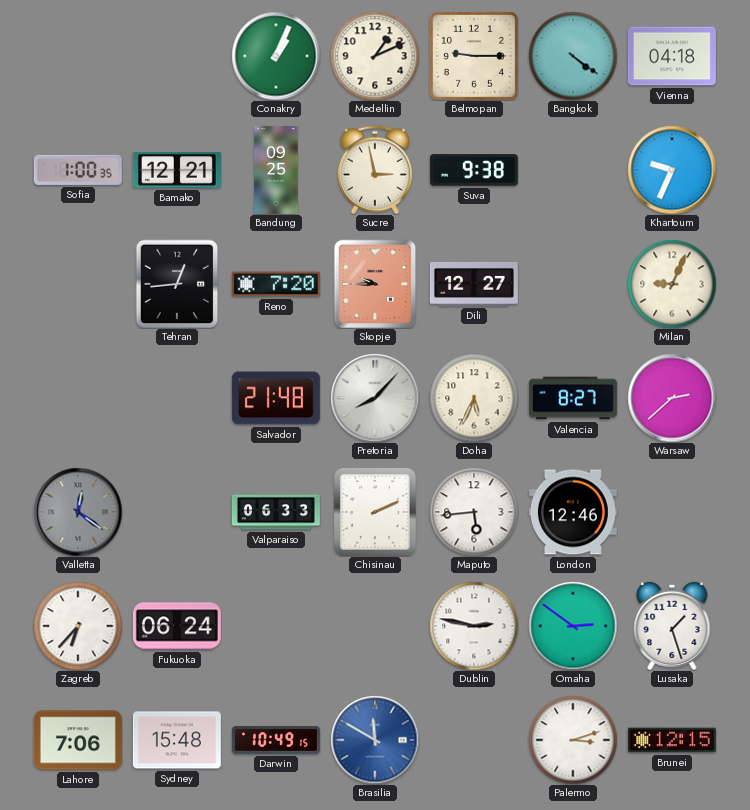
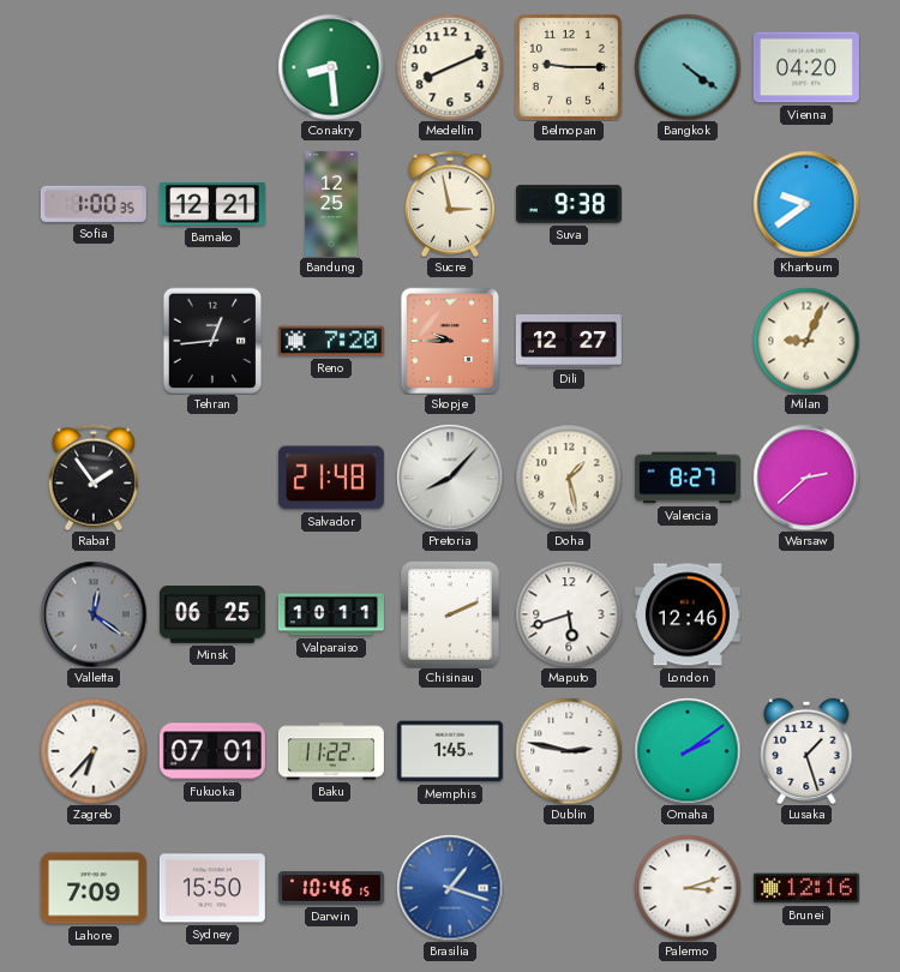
Conakry: 1:04 -> 8:29 (331, 67)
Medellin: 1:11 -> 8:11 (450, 67)
Vienna: 04:18 -> 04:20 (806, 67)
Bandung: 09:25 -> 12:25 (331, 204)
Khartoum: 9:34 -> 9:39 (806, 204)
Rabat: none -> 1:54 (94, 478)
Doha: 5:34 -> 1:28 (569, 478)
Minsk: none -> 06:25 (212, 616)
Valparaiso: 06:33 -> 10:11 (331, 614)
Maputo: 5:44 -> 5:42 (569, 614)
Fukuoka: 06:24 -> 07:01 (212, 751)
Baku: none -> 11:22 (331, 751)
Memphis: none -> 1:45 (450, 751)
Omaha: 2:51 -> 2:09 (688, 751)
Lahore: 7:06 -> 7:09 (94, 888)
Sydney: 15:48 -> 15:50 (212, 888)
Darwin: 10:49 -> 10:46 (331, 888)
Brasilia: 11:50 -> 1:18 (450, 888)
Brunei: 12:15 -> 12:16 (806, 888)
